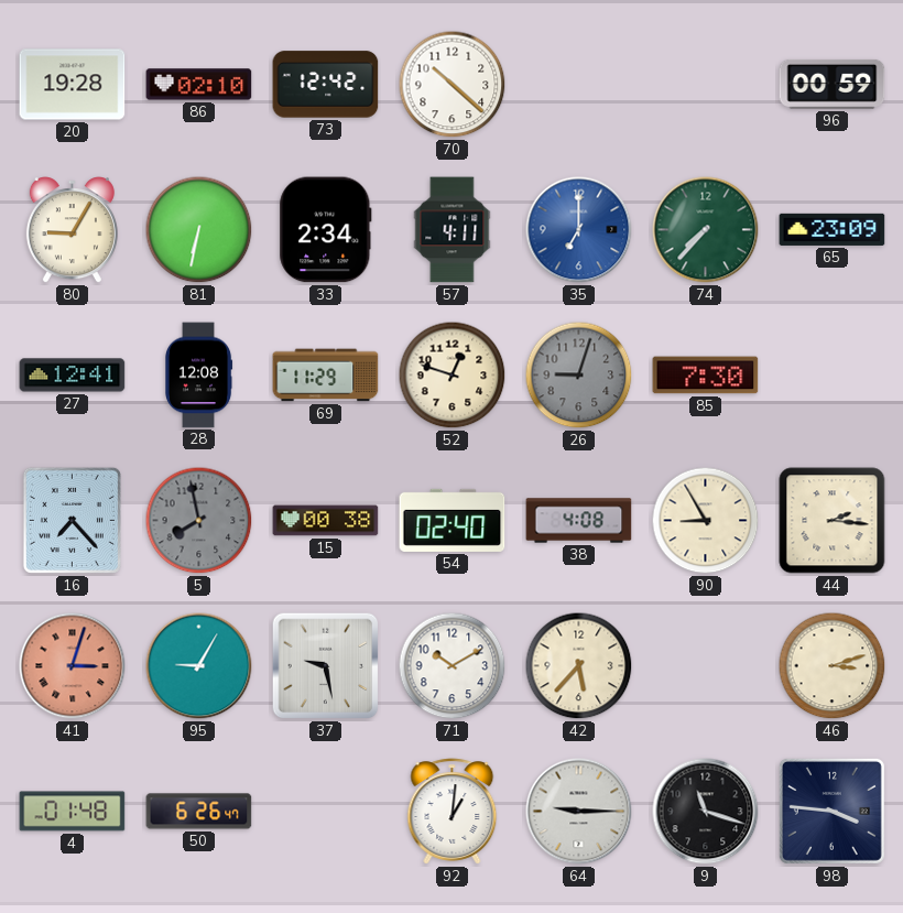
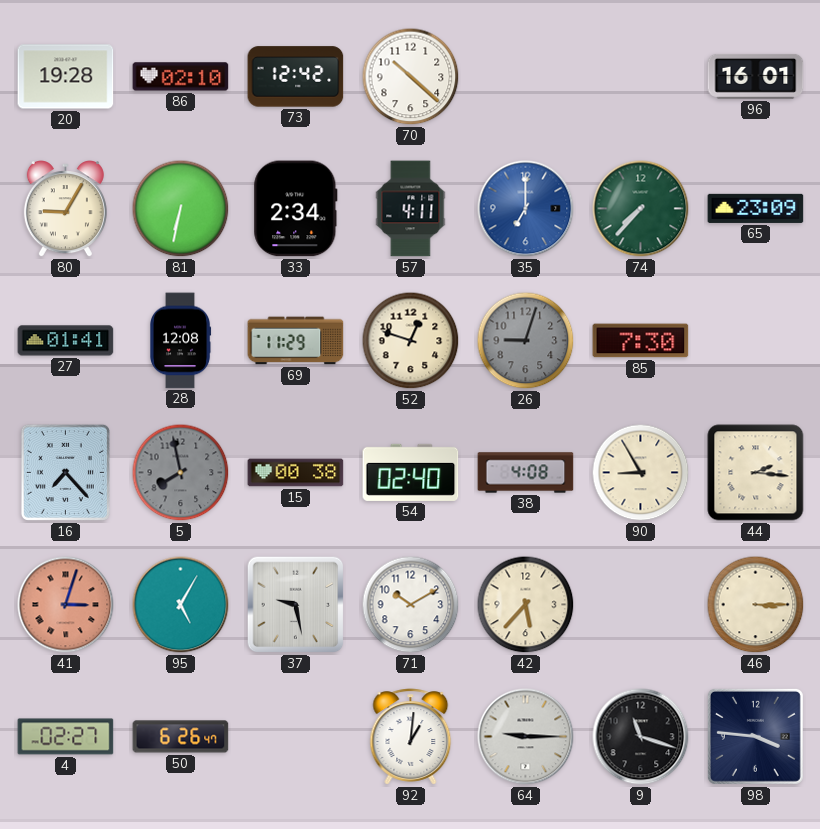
96: 00:59 -> 16:01 (756, 76)
27: 12:41 -> 01:41 (66, 341)
95: 9:05 -> 5:05 (181, 605)
46: 3:12 -> 3:15 (756, 605)
4: 01:48 -> 02:27 (66, 737)
